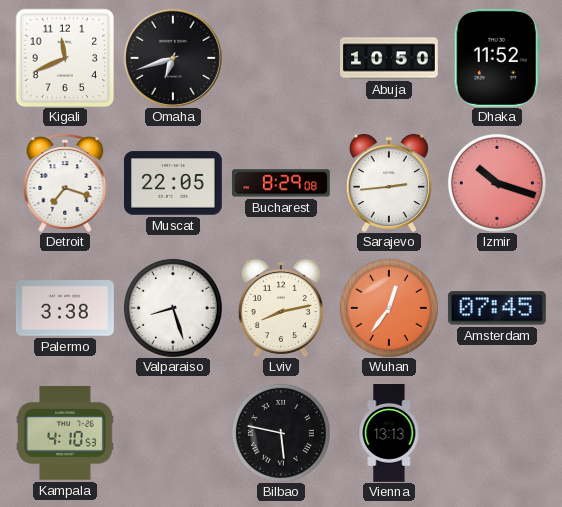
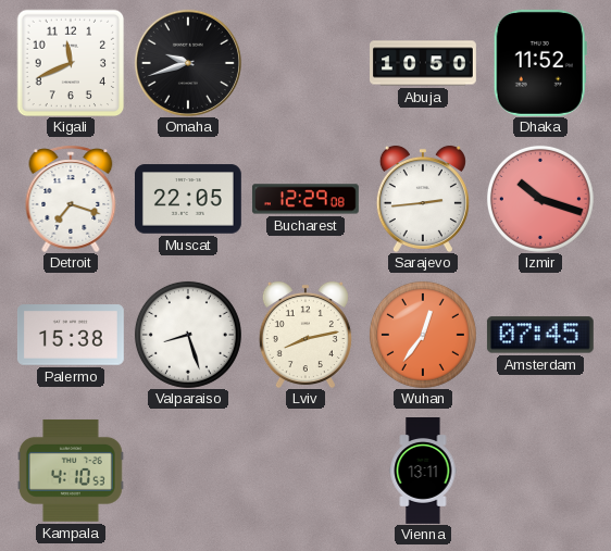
Omaha: 6:42 -> 9:42 (188, 63)
Bucharest: 8:29 -> 12:29 (305, 199)
Palermo: 3:38 -> 15:38 (71, 335)
Bilbao: 5:47 -> none (281, 433)
Vienna: 13:13 -> 13:11 (423, 472)
